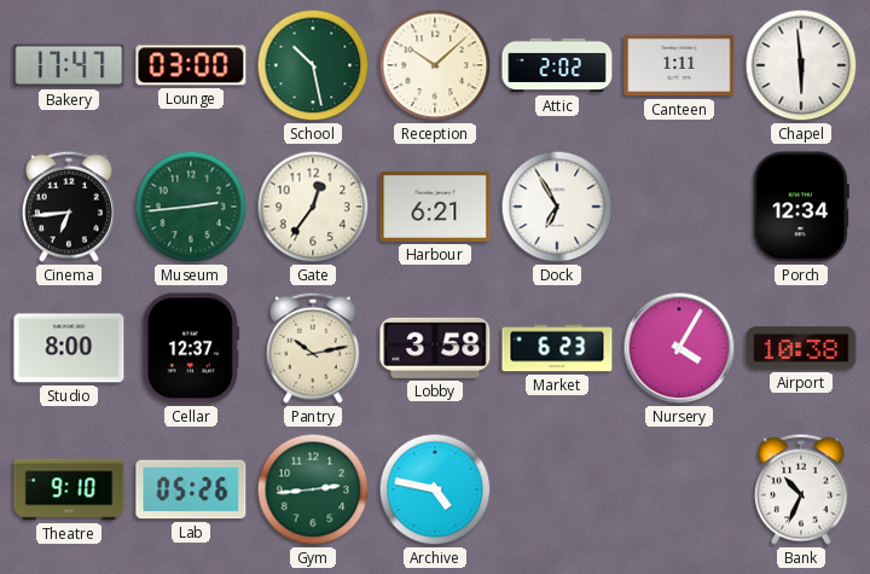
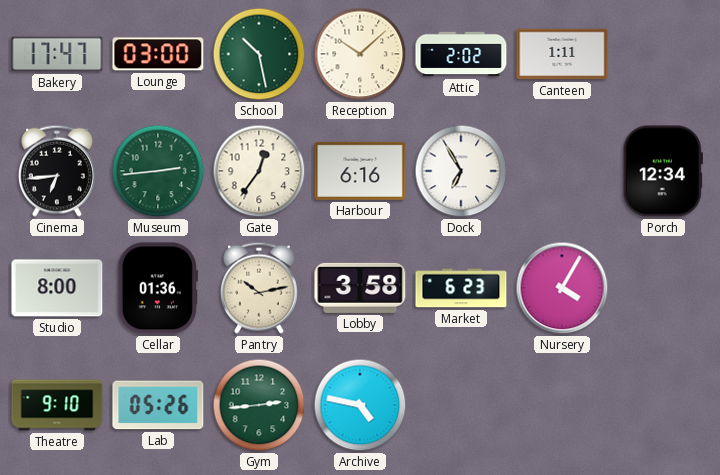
Chapel: 5:59 -> none (801, 65)
Harbour: 6:21 -> 6:16 (360, 171)
Cellar: 12:37 -> 01:36 (158, 288)
Airport: 10:38 -> none (801, 348)
Bank: 10:34 -> none (801, 489)
